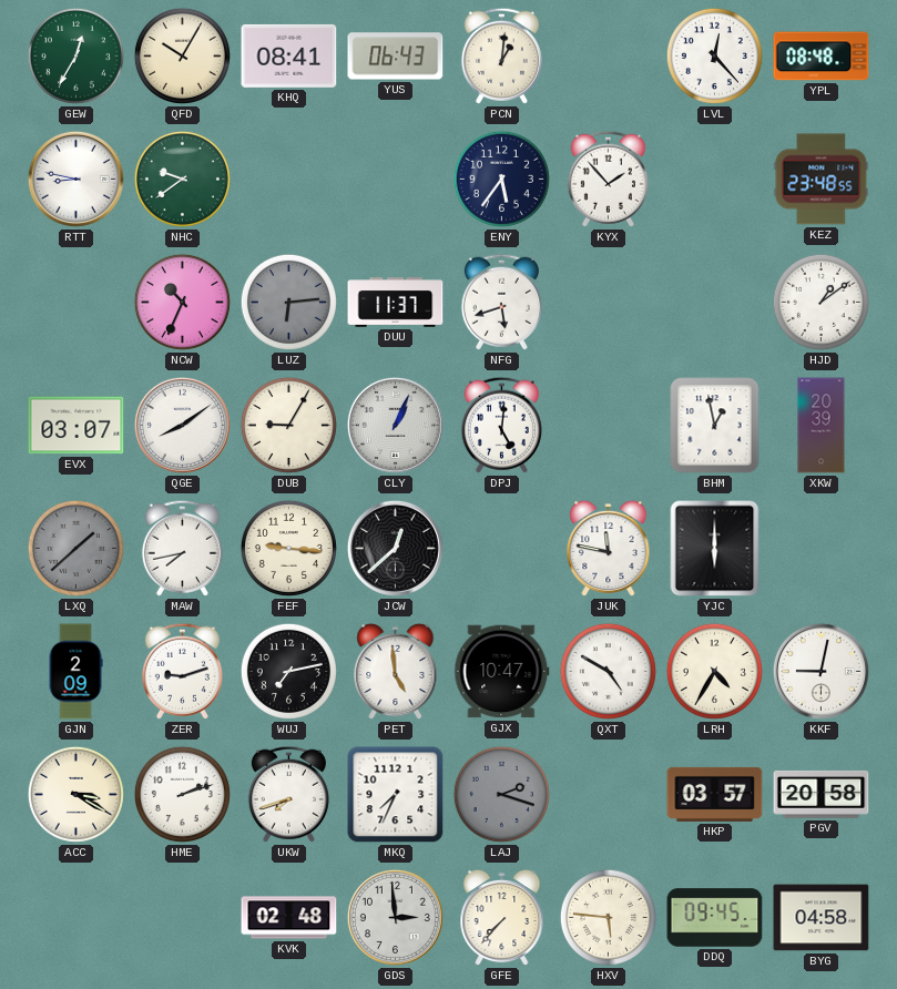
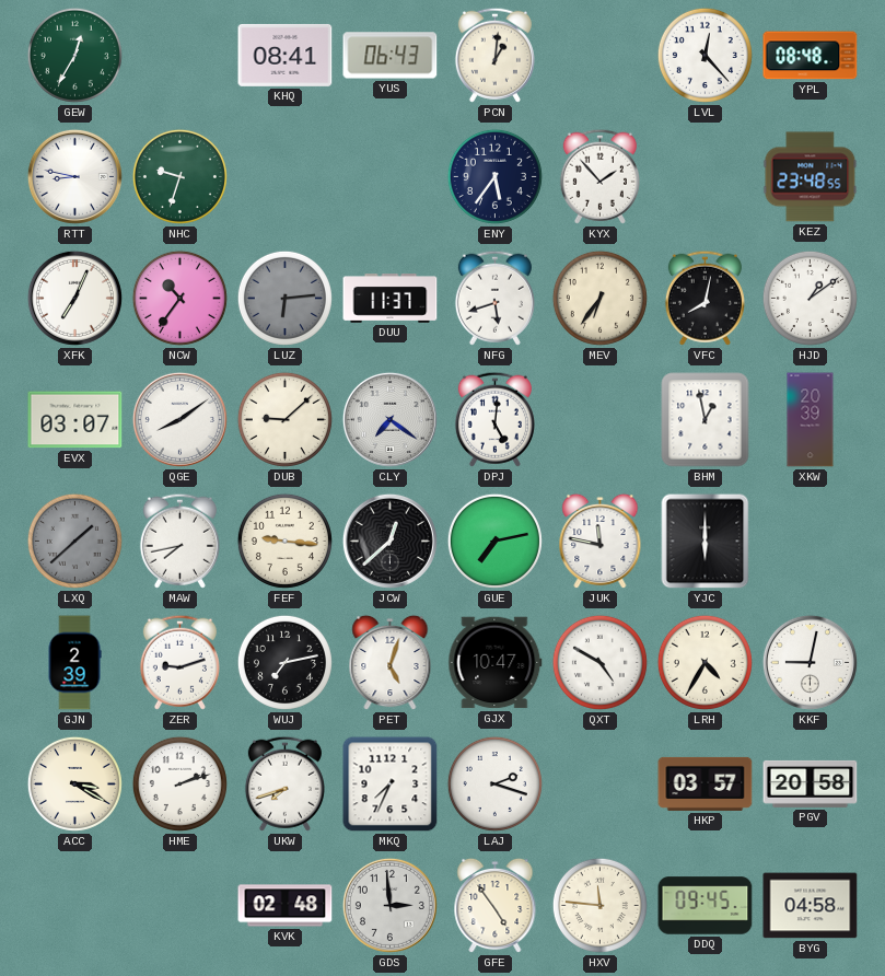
QFD: 10:05 -> none (182, 55)
NHC: 9:39 -> 9:33 (179, 176)
XFK: none -> 7:04 (74, 298)
NCW: 10:34 -> 10:36 (179, 298)
MEV: none -> 6:36 (599, 298)
VFC: none -> 8:02 (704, 298)
DUB: 9:05 -> 9:08 (284, 419)
CLY: 1:04 -> 7:21 (389, 419)
GUE: none -> 7:13 (494, 541)
GJN: 2:09 -> 2:39 (74, 663)
PET: 4:59 -> 5:03 (391, 663)
LAJ dial: grey -> white (494, 783)
GFE: 7:37 -> 4:54 (496, 906)
HXV: 5:46 -> 11:46 (599, 905)
